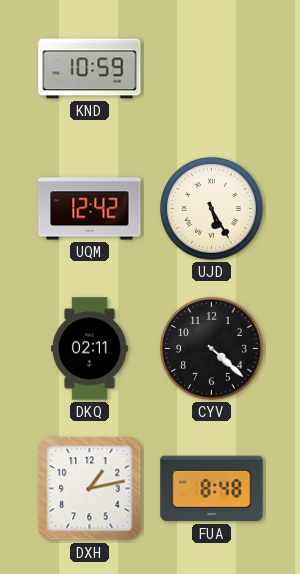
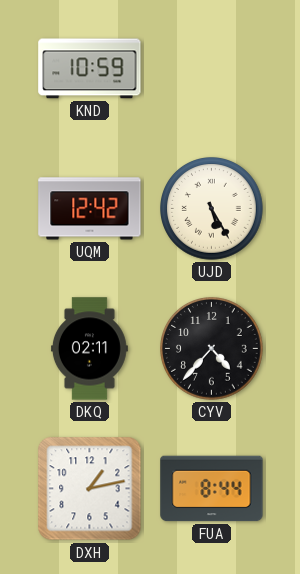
CYV: 4:22 -> 4:37 (212, 349)
FUA: 8:48 -> 8:44 (212, 489)
